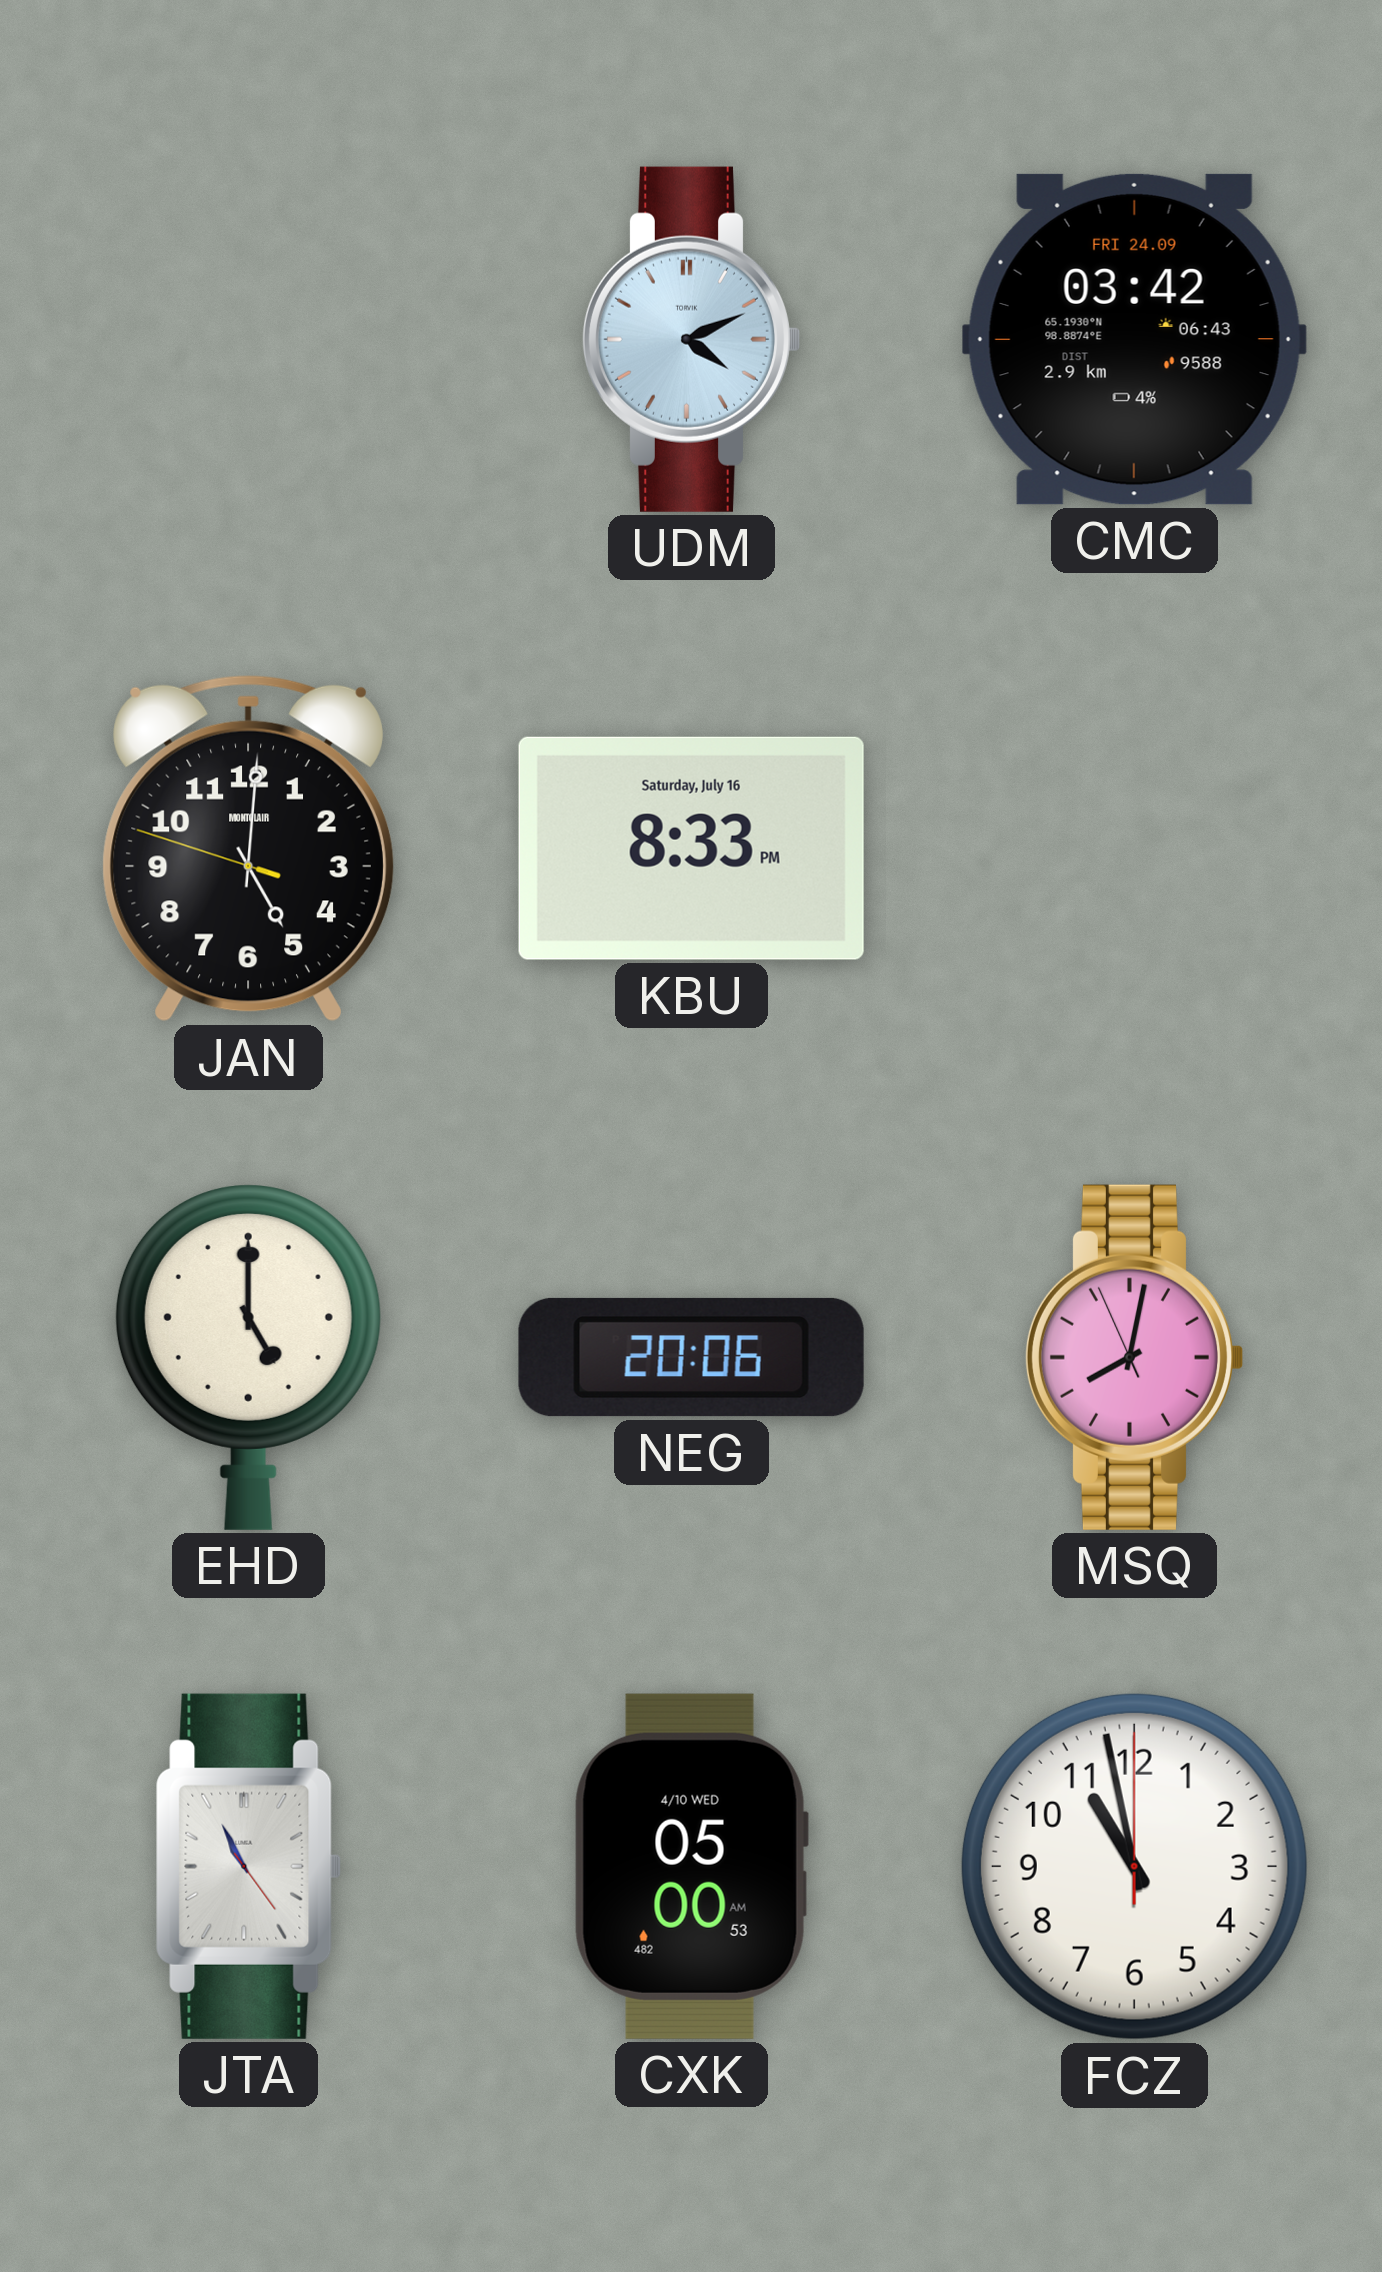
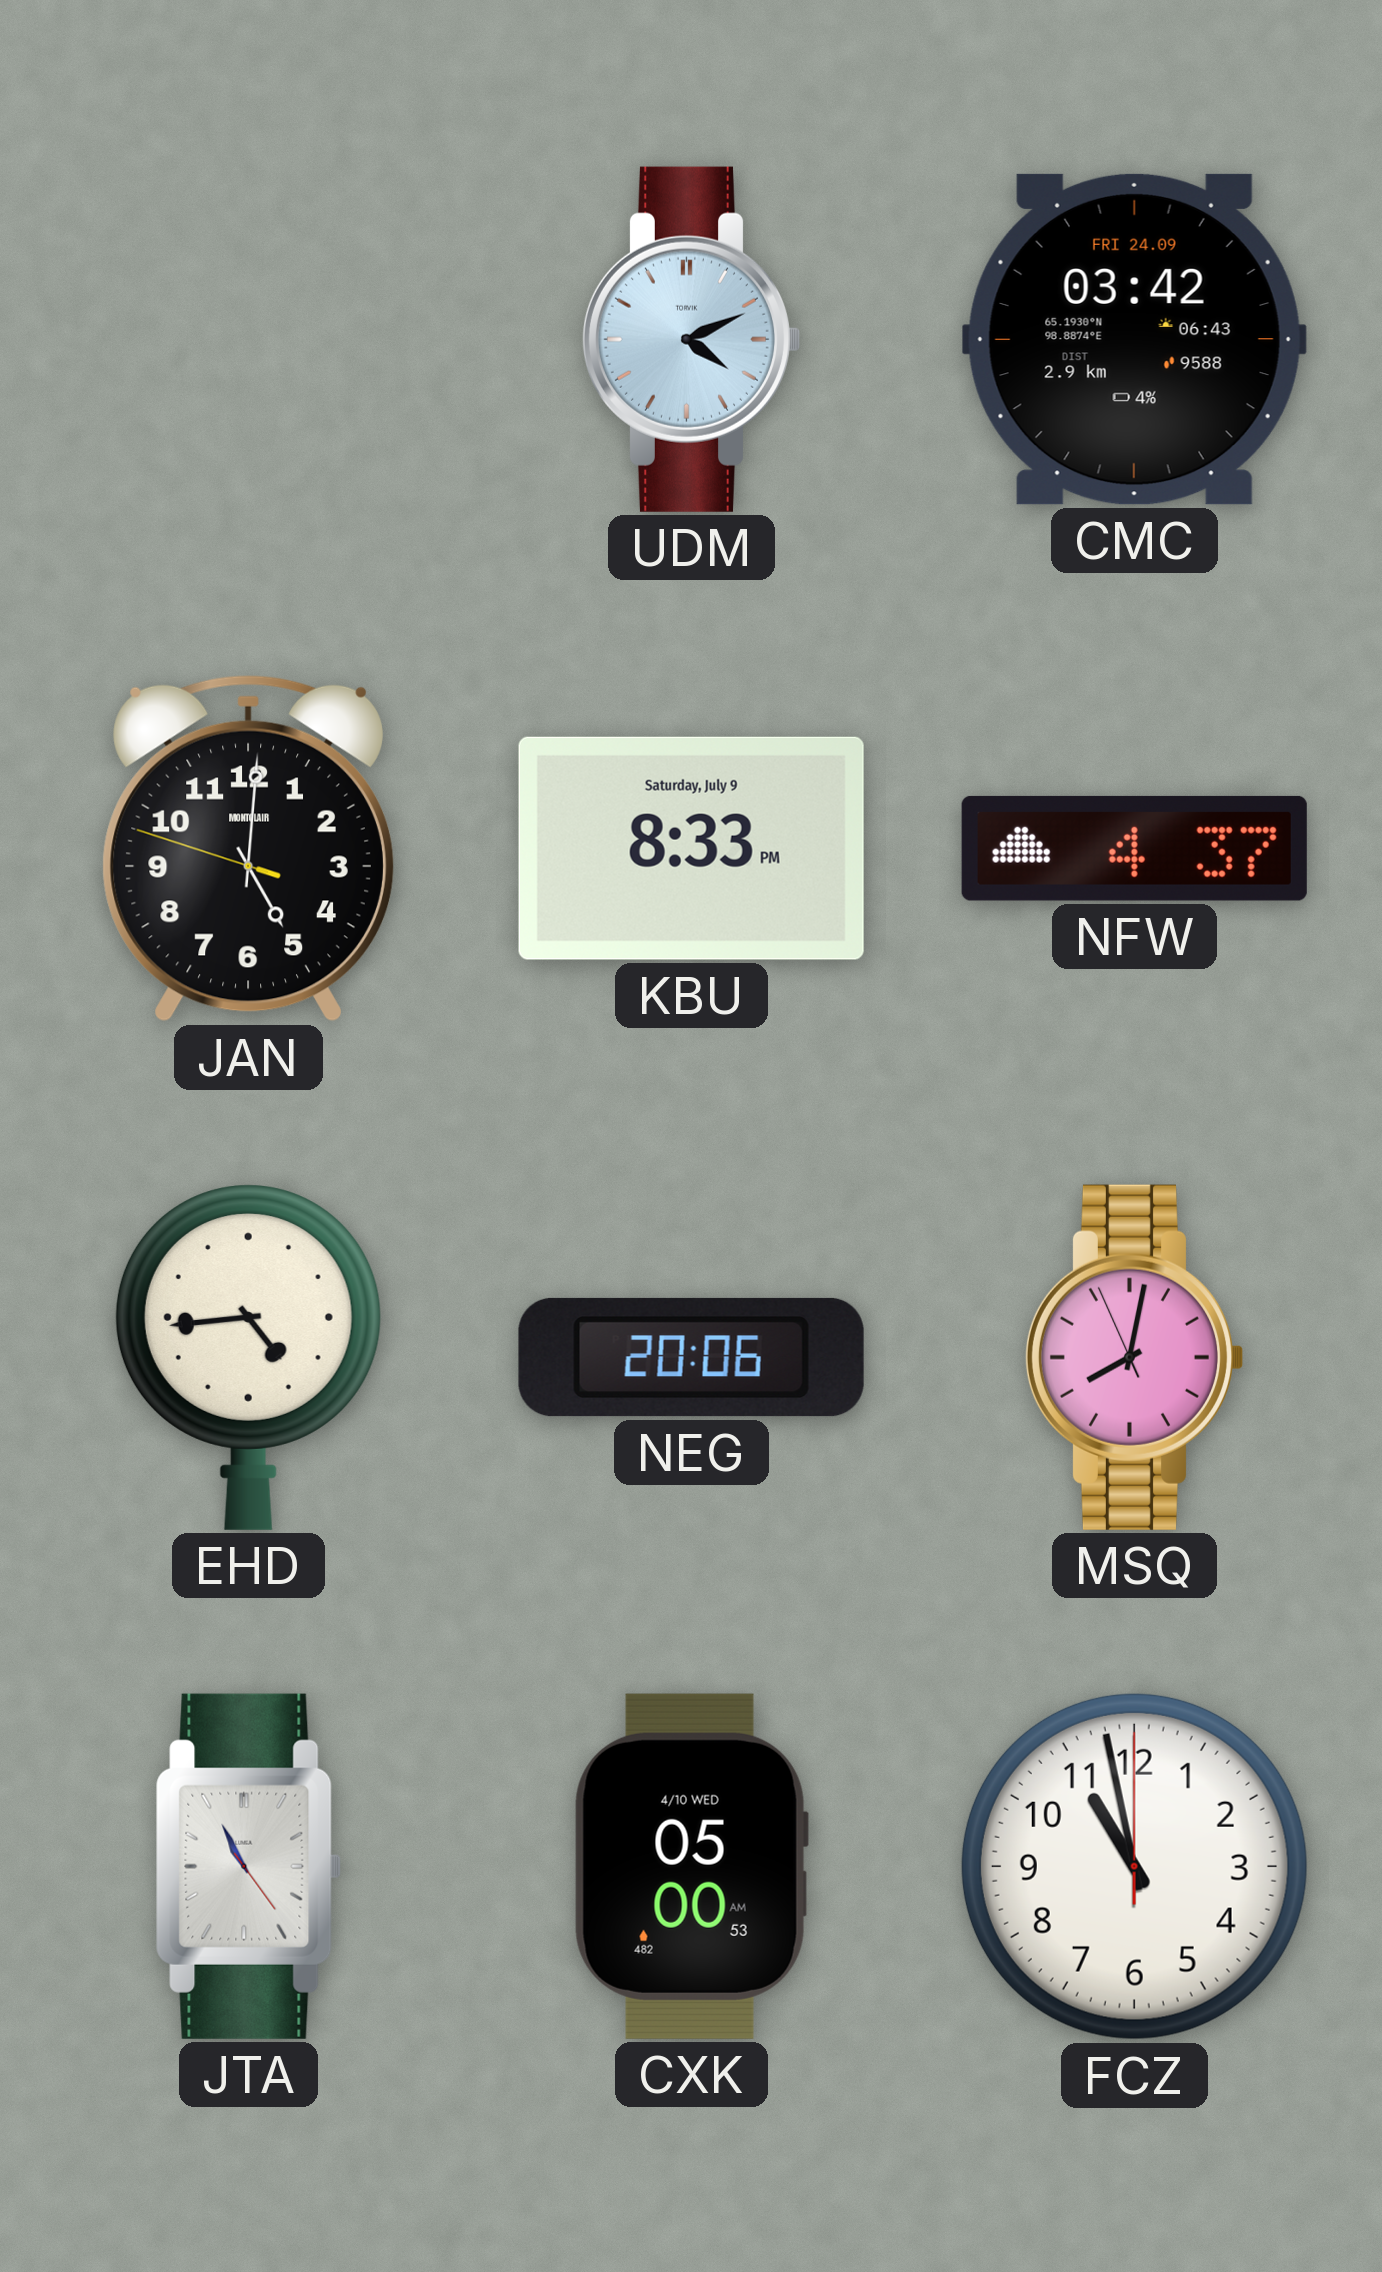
KBU date: Saturday, July 16 -> Saturday, July 9 (691, 848)
NFW: none -> 4:37 (1134, 848)
EHD: 5:00 -> 4:44 (248, 1357)
